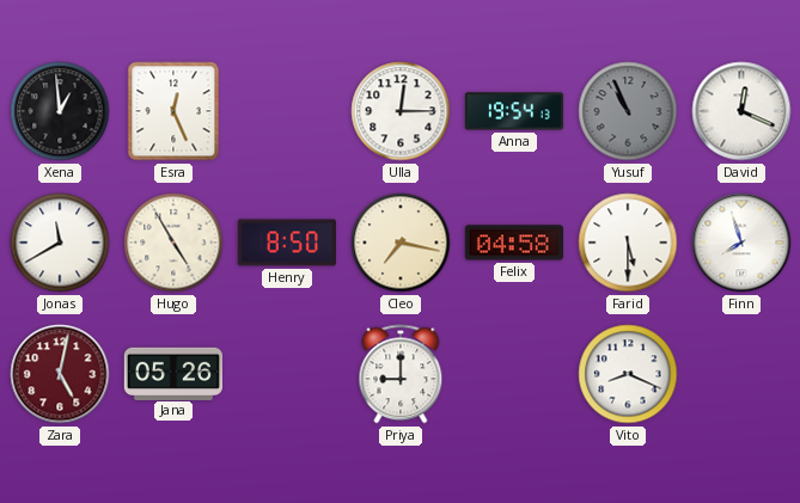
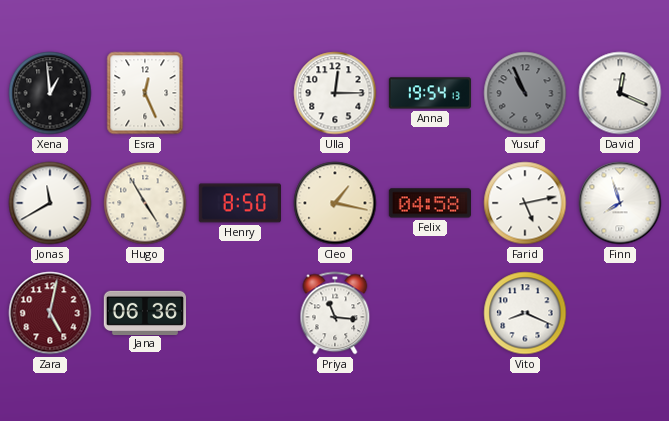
Cleo: 7:17 -> 1:17 (335, 203)
Farid: 5:30 -> 5:13 (525, 203)
Jana: 05:26 -> 06:36 (144, 312)
Priya: 9:00 -> 11:16 (335, 313)
